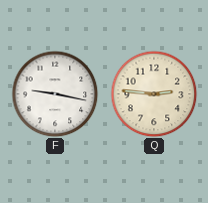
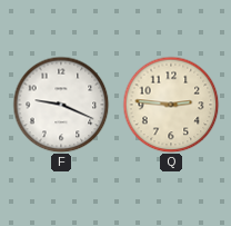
F: 9:17 -> 9:19 (61, 105)
